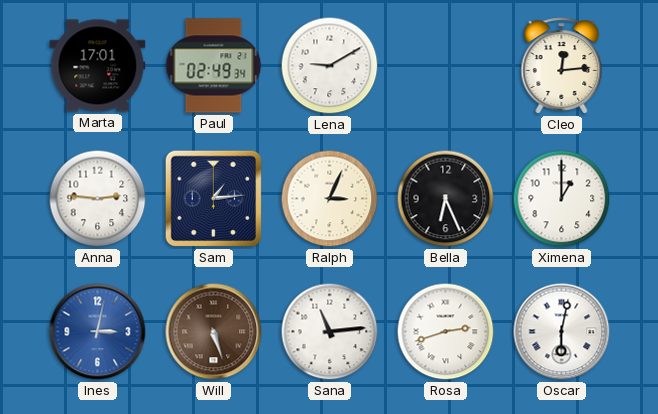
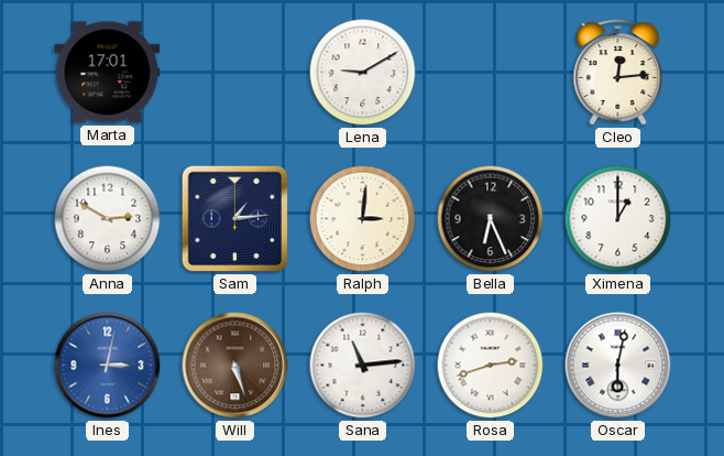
Paul: 02:49 -> none (214, 66)
Anna: 2:46 -> 2:50 (108, 219)
Ralph: 3:04 -> 3:01 (363, 219)
